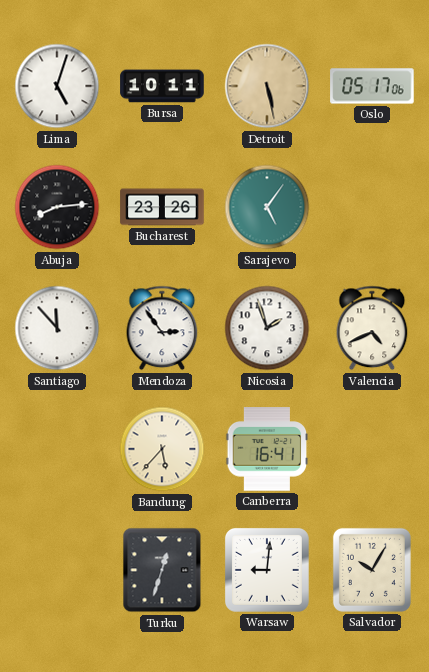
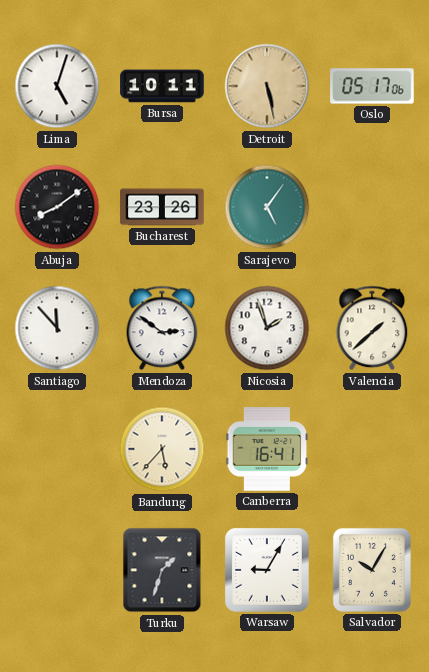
Abuja: 8:14 -> 8:09 (57, 207)
Mendoza: 2:54 -> 2:51 (162, 328)
Valencia: 4:41 -> 1:38 (372, 328)
Turku: 12:33 -> 1:33 (162, 570)
Warsaw: 9:01 -> 9:05 (267, 570)
